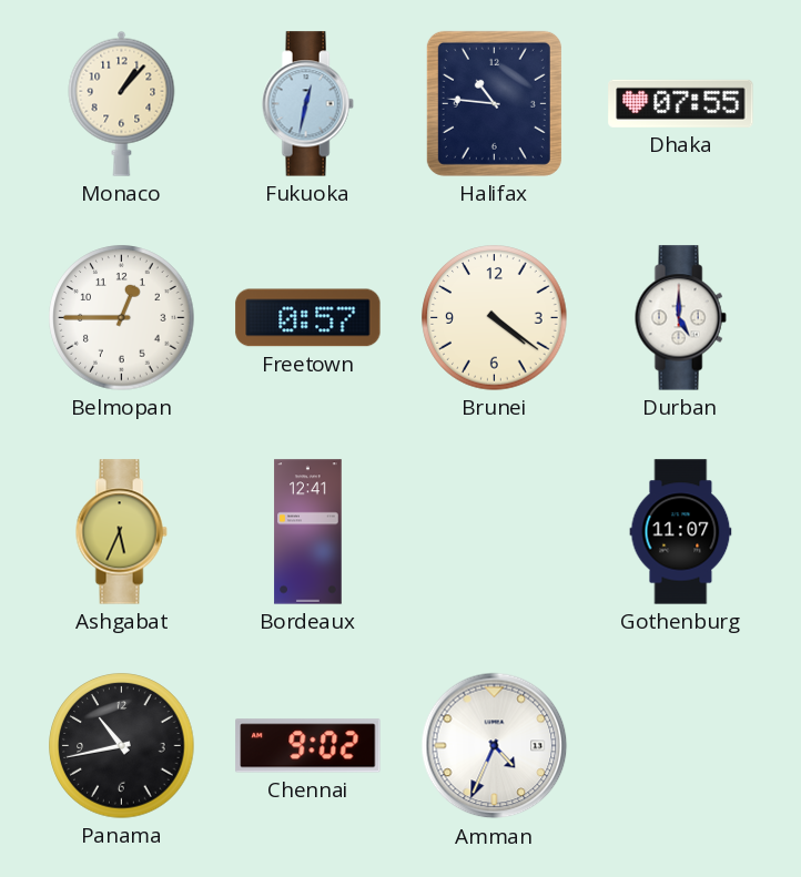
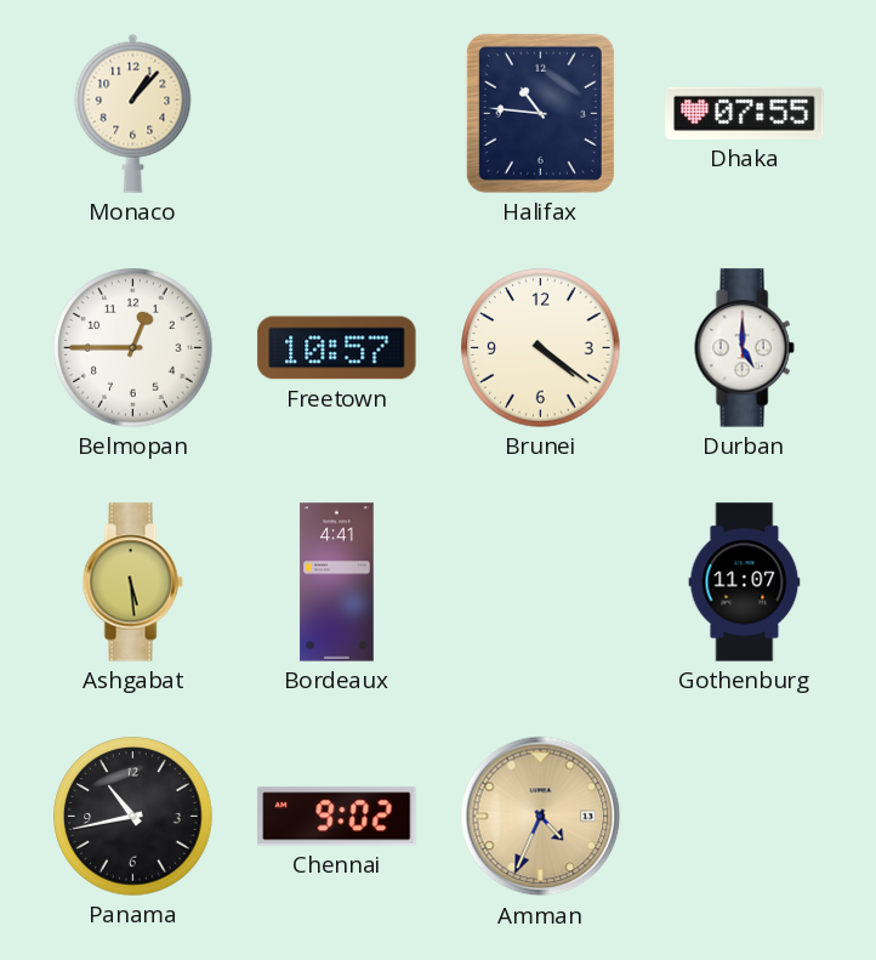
Fukuoka: 12:32 -> none (307, 104)
Freetown: 0:57 -> 10:57 (337, 348)
Ashgabat: 5:34 -> 5:29 (132, 583)
Bordeaux: 12:41 -> 4:41 (337, 583)
Amman dial: white -> champagne (541, 817)
